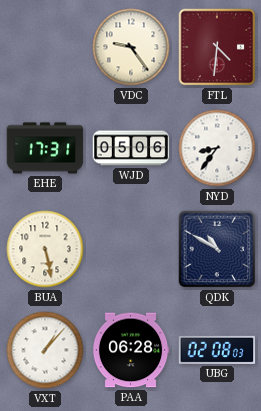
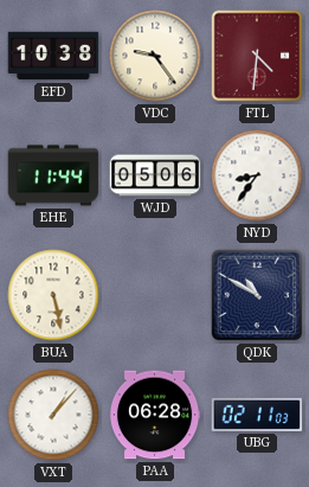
EFD: none -> 10:38 (53, 56)
EHE: 17:31 -> 11:44 (53, 175)
UBG: 02:08 -> 02:11 (257, 415)
